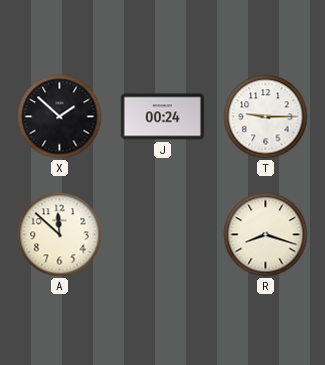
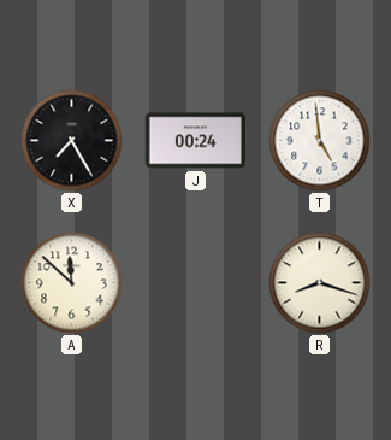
X: 1:52 -> 7:25 (72, 141)
T: 9:15 -> 4:59 (320, 141)
